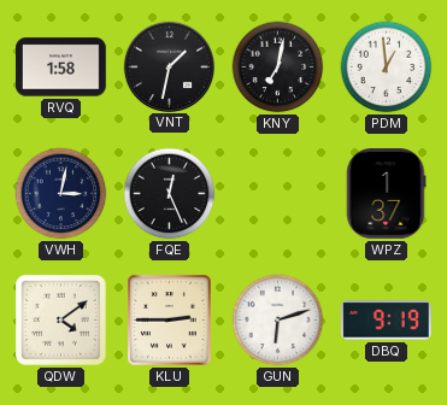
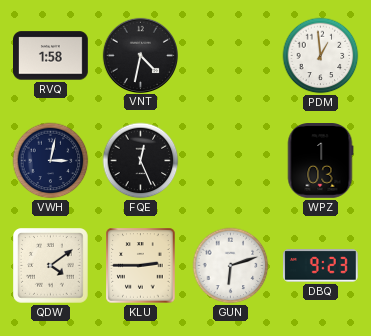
VNT: 1:32 -> 4:32 (140, 55)
KNY: 7:02 -> none (278, 67)
WPZ: 1:37 -> 1:03 (320, 161)
DBQ: 9:19 -> 9:23 (321, 266)
